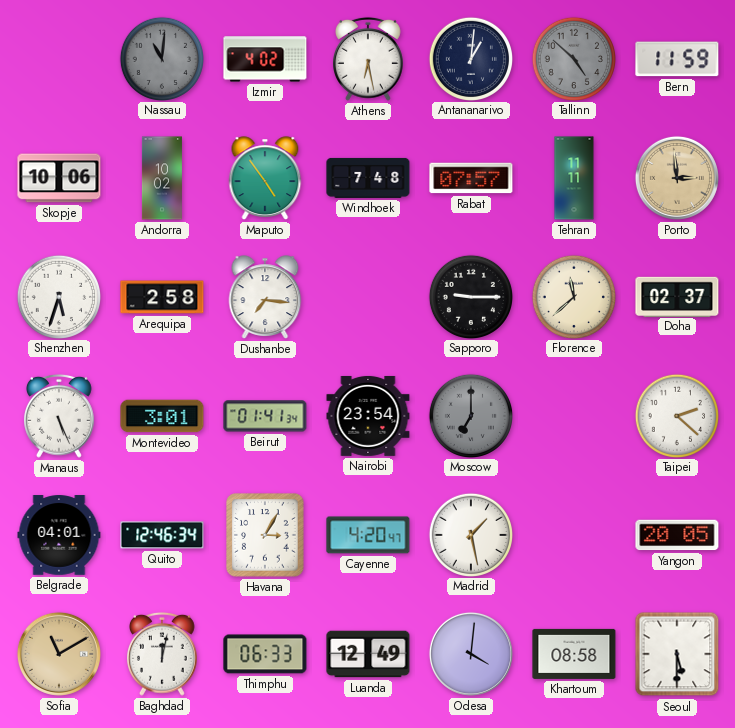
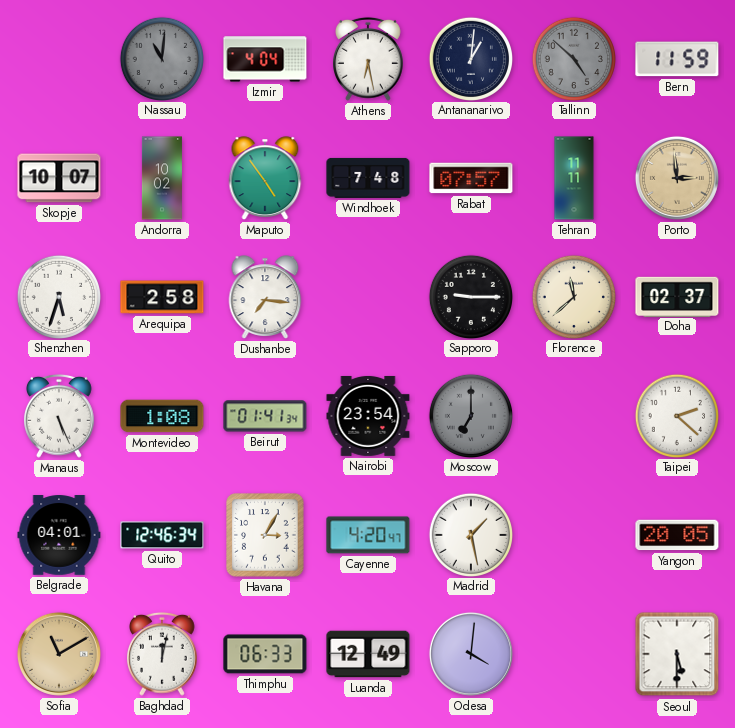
Izmir: 4:02 -> 4:04 (265, 59)
Skopje: 10:06 -> 10:07 (59, 178)
Montevideo: 3:01 -> 1:08 (162, 416)
Khartoum: 08:58 -> none (574, 654)
